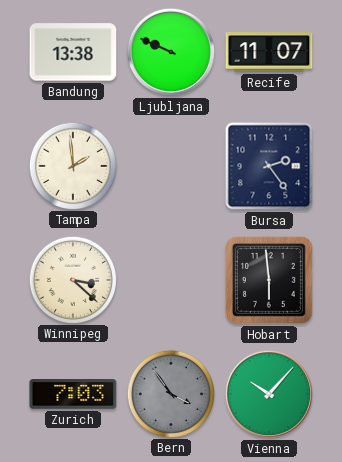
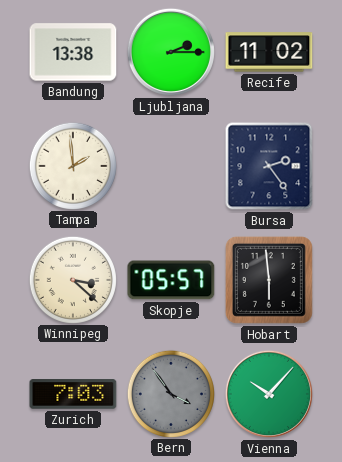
Ljubljana: 9:49 -> 2:15 (171, 52)
Recife: 11:07 -> 11:02 (269, 52)
Skopje: none -> 05:57 (171, 280)
